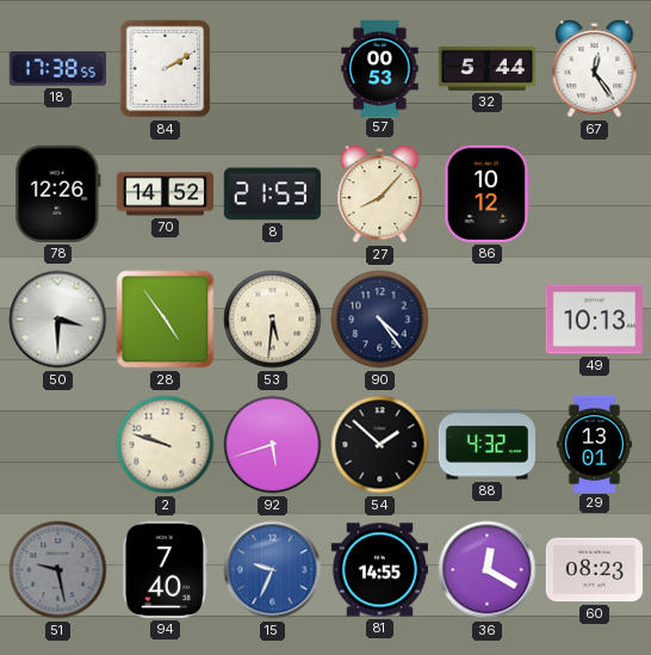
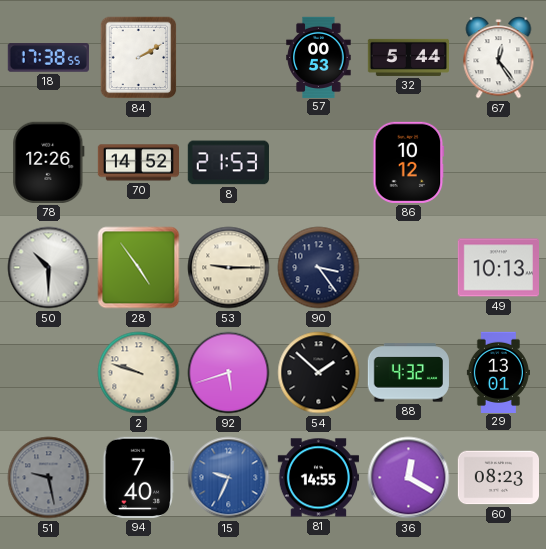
27: 8:07 -> none (380, 194)
50: 3:30 -> 10:30 (49, 268)
53: 5:31 -> 9:15 (229, 268)
90: 4:24 -> 3:24 (319, 268)
